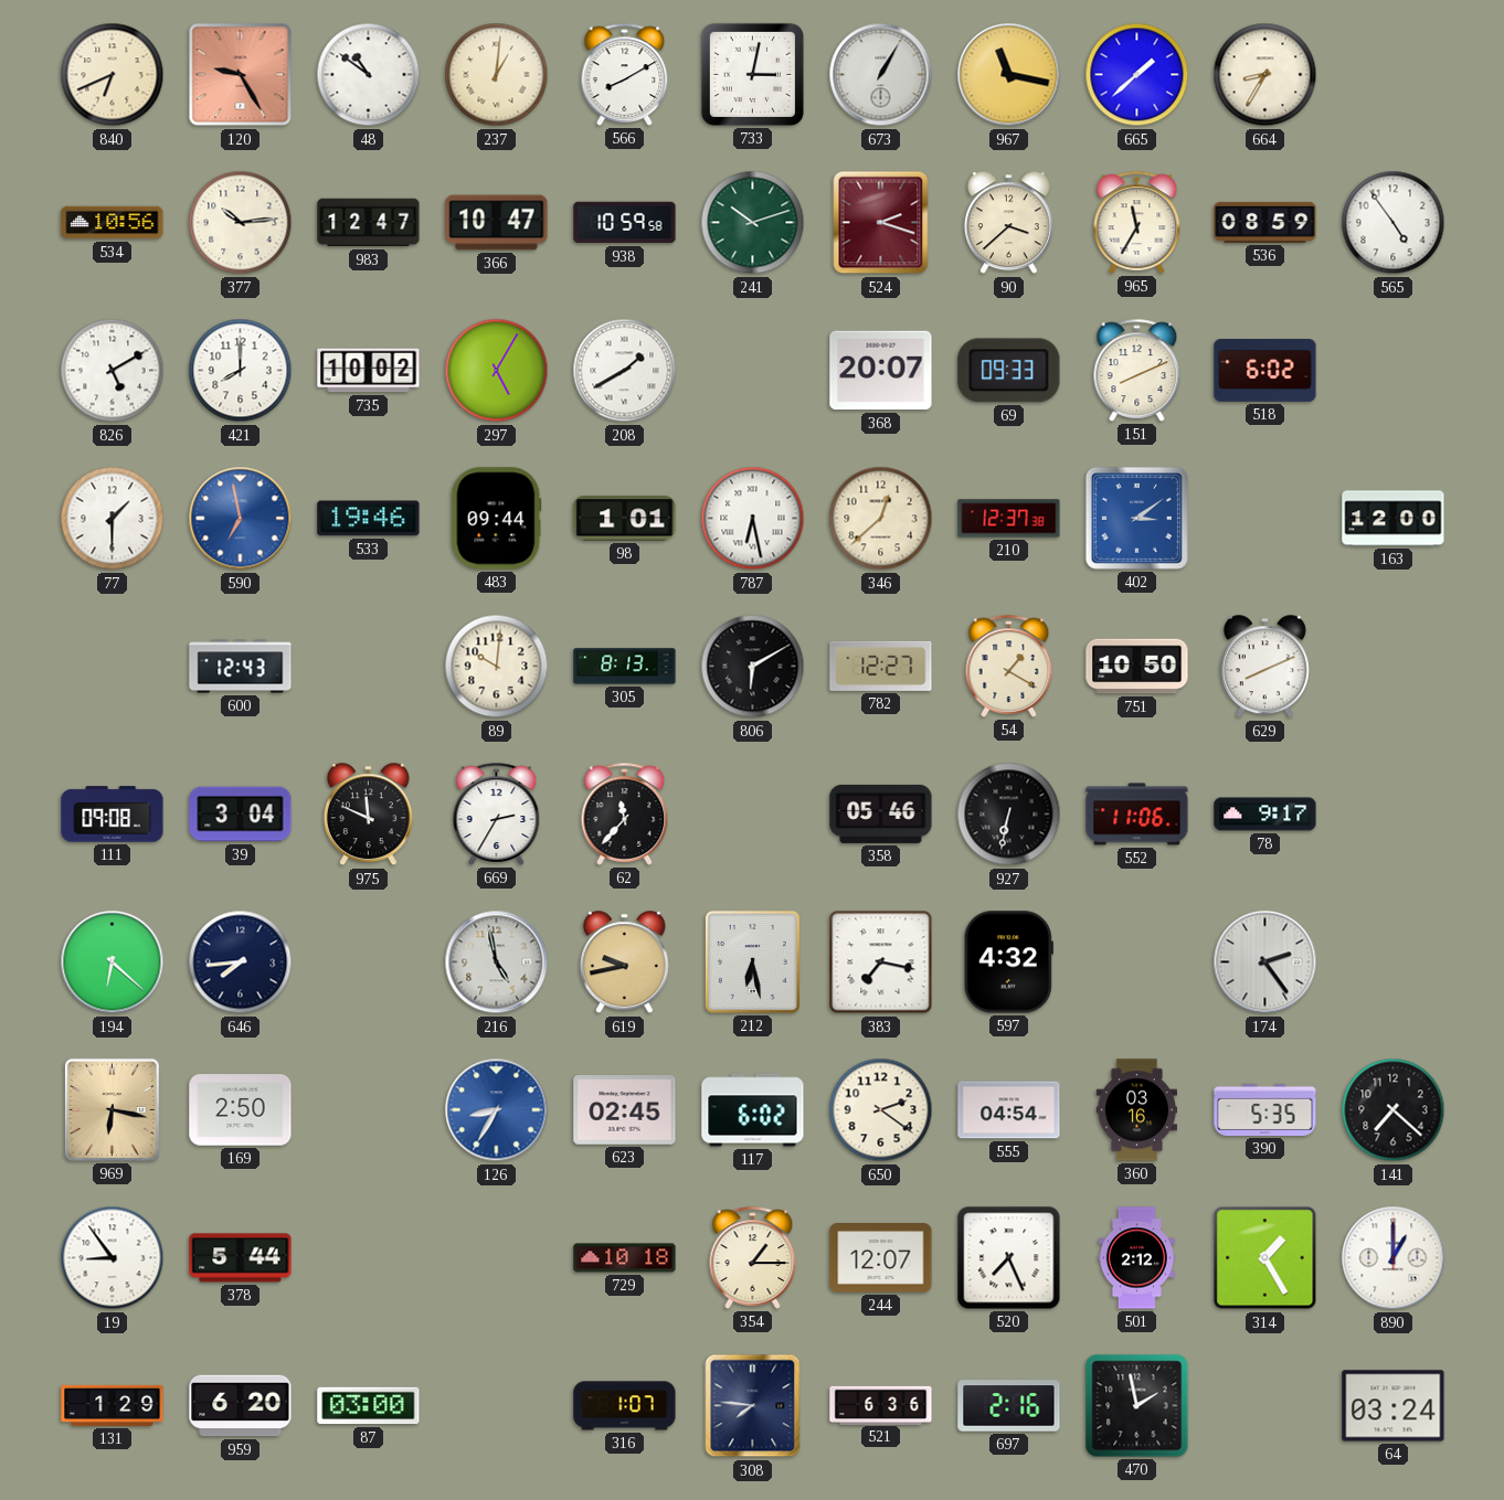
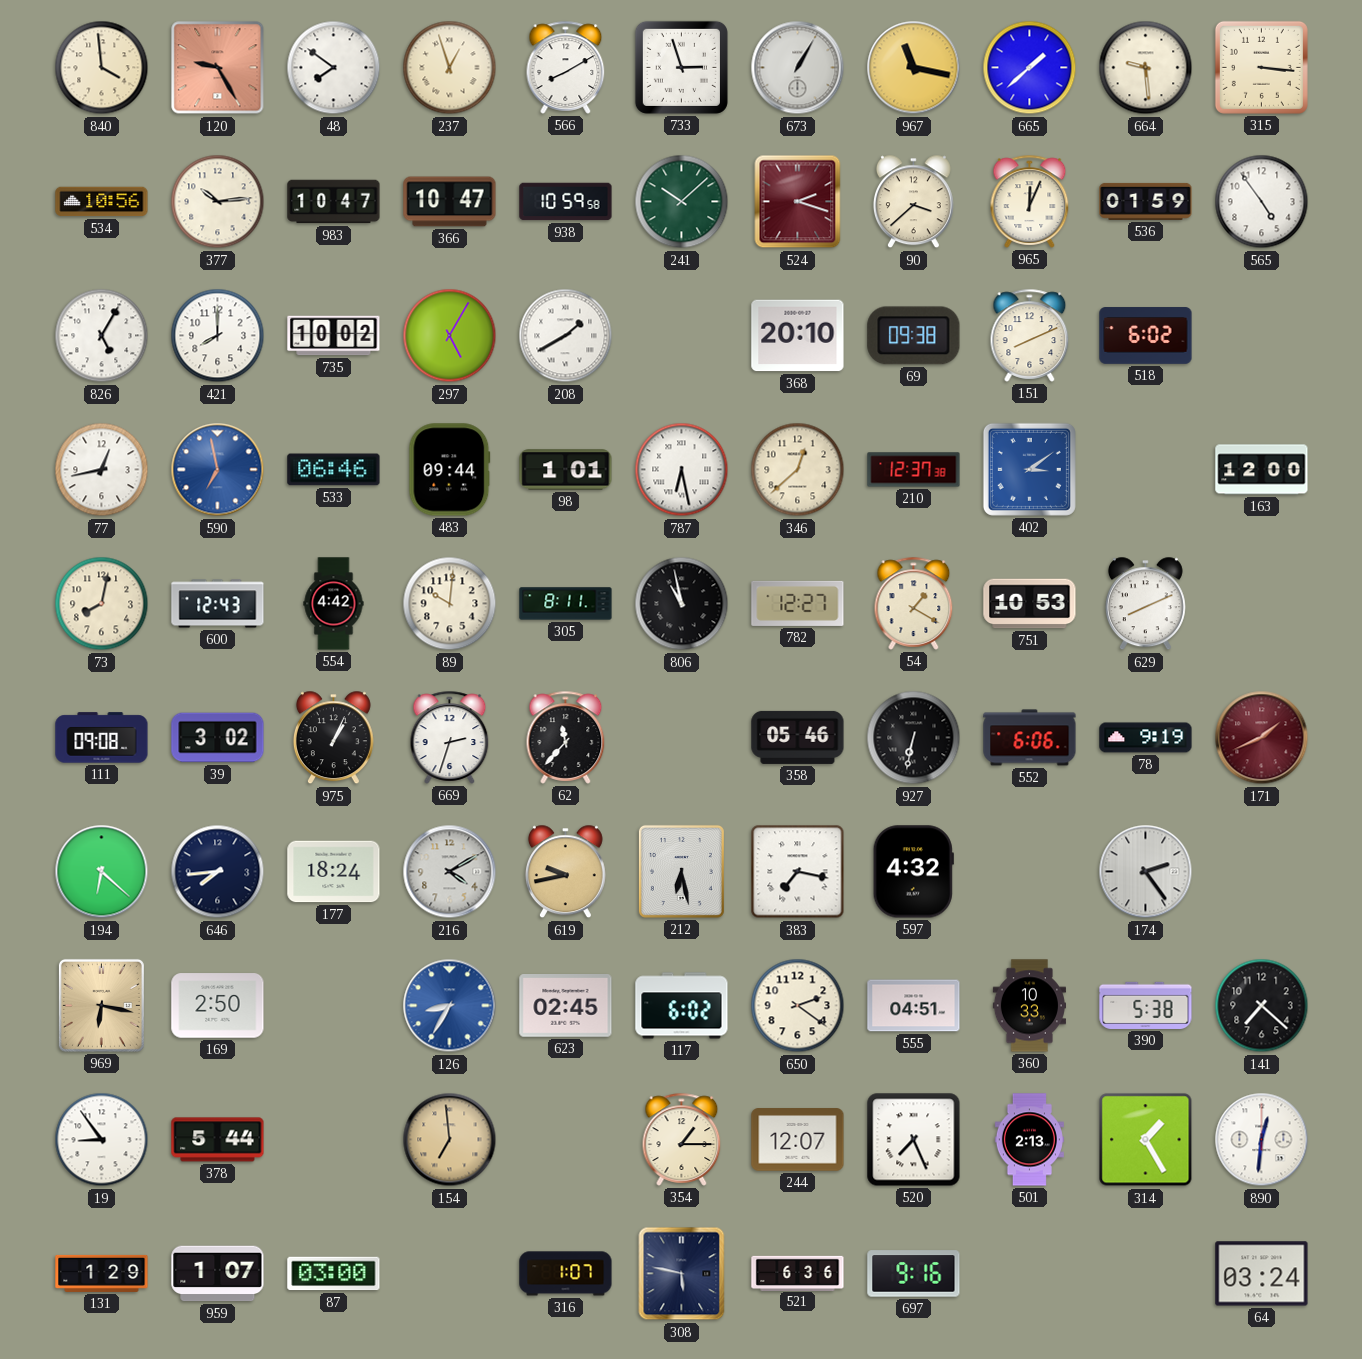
840: 6:41 -> 3:59 (102, 68)
48: 10:51 -> 7:51 (334, 68)
237: 1:01 -> 12:57 (450, 68)
733: 3:02 -> 2:57 (681, 67)
664: 8:35 -> 9:29 (1146, 68)
315: none -> 3:16 (1261, 67)
983: 12:47 -> 10:47 (334, 202)
241: 10:12 -> 10:08 (682, 202)
965: 11:35 -> 12:04 (1030, 201)
536: 08:59 -> 01:59 (1146, 201)
826: 5:10 -> 5:05 (102, 336)
368: 20:07 -> 20:10 (798, 336)
69: 09:33 -> 09:38 (914, 336)
77: 1:30 -> 12:43 (102, 470)
533: 19:46 -> 06:46 (334, 470)
73: none -> 8:02 (102, 604)
554: none -> 4:42 (334, 604)
305: 8:13 -> 8:11 (566, 604)
806: 6:10 -> 10:58 (682, 604)
751: 10:50 -> 10:53 (1030, 604)
39: 3:04 -> 3:02 (218, 738)
975: 11:49 -> 1:04 (333, 738)
669: 2:35 -> 2:33 (450, 737)
552: 11:06 -> 6:06 (1030, 738)
78: 9:17 -> 9:19 (1146, 738)
171: none -> 1:41 (1262, 738)
177: none -> 18:24 (334, 872)
216: 4:58 -> 4:10 (450, 872)
555: 04:54 -> 04:51 (914, 1006)
360: 03:16 -> 10:33 (1029, 1006)
390: 5:35 -> 5:38 (1146, 1005)
154: none -> 6:59 (450, 1140)
729: 10:18 -> none (625, 1258)
501: 2:12 -> 2:13 (1029, 1140)
890: 1:00 -> 12:31 (1262, 1140)
959: 6:20 -> 1:07 (218, 1274)
308: 7:46 -> 5:47 (682, 1274)
697: 2:16 -> 9:16 (914, 1274)
470: 1:58 -> none (1137, 1406)
